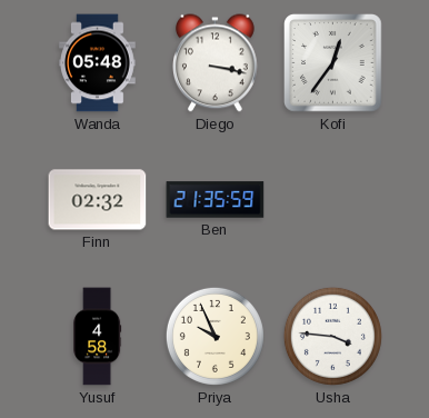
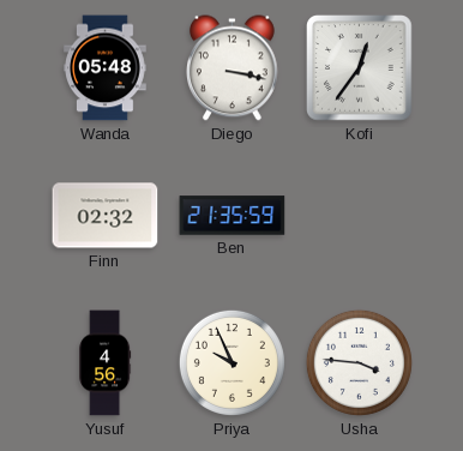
Yusuf: 4:58 -> 4:56 (106, 363)
